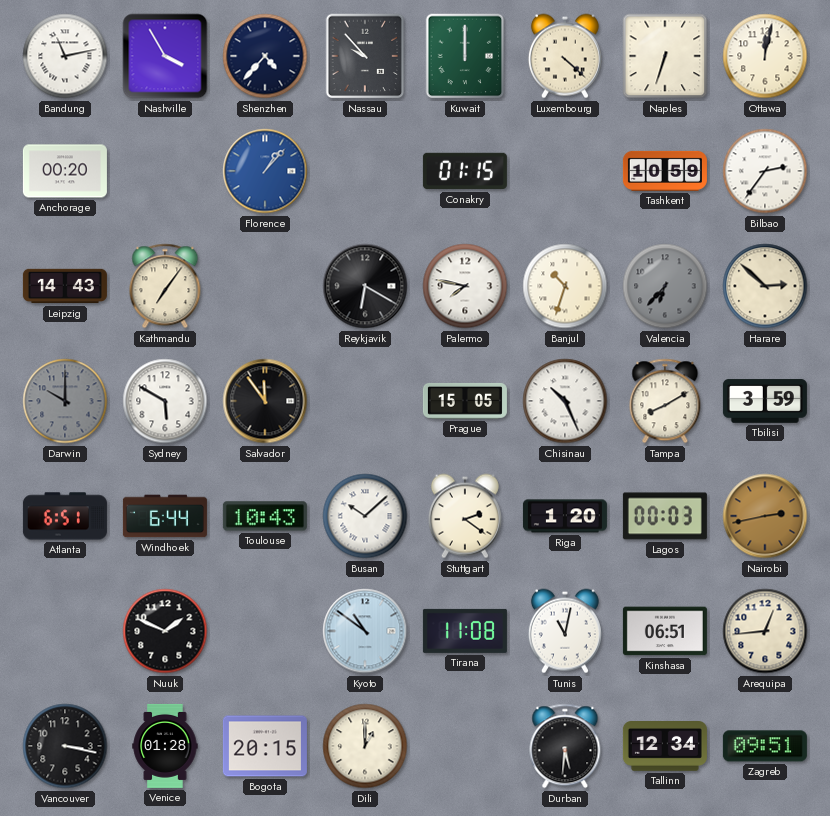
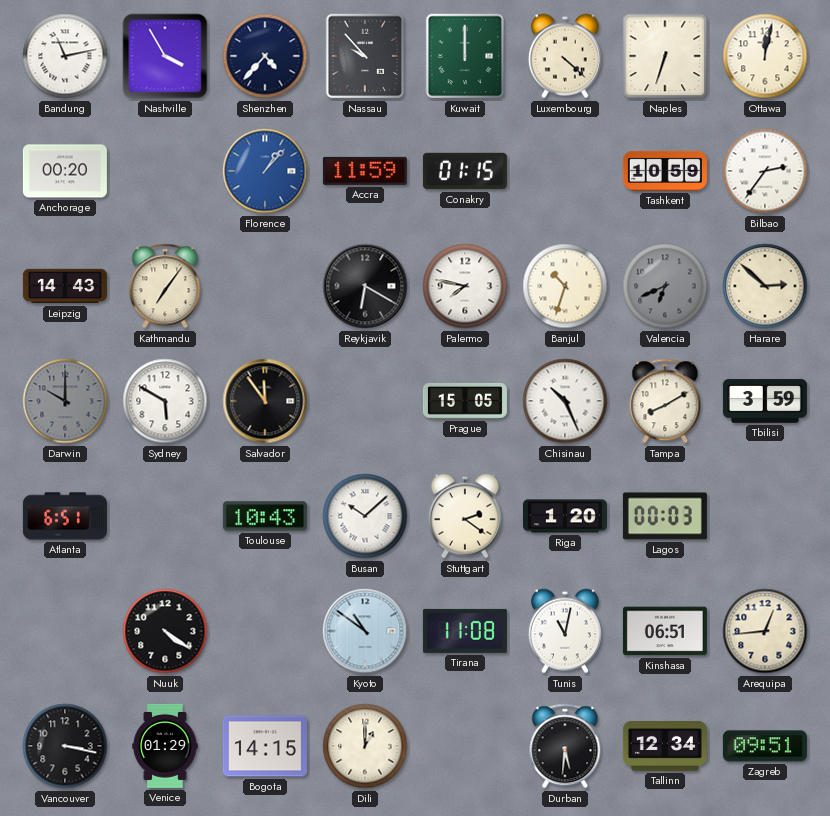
Accra: none -> 11:59 (365, 171)
Valencia: 6:37 -> 6:41 (665, 286)
Windhoek: 6:44 -> none (165, 516)
Nairobi: 2:43 -> none (765, 516)
Nuuk: 1:49 -> 4:21 (165, 631)
Venice: 01:28 -> 01:29 (165, 746)
Bogota: 20:15 -> 14:15 (265, 746)
